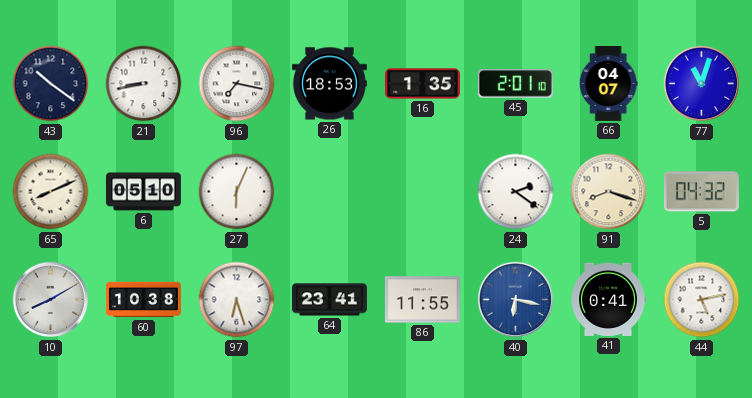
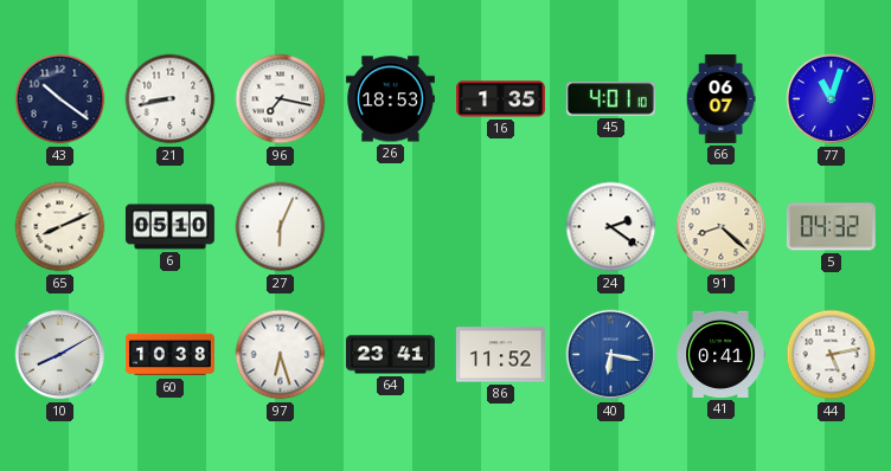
45: 2:01 -> 4:01 (610, 99)
66: 04:07 -> 06:07 (720, 99)
91: 8:18 -> 8:22 (722, 227)
86: 11:55 -> 11:52 (500, 355)
